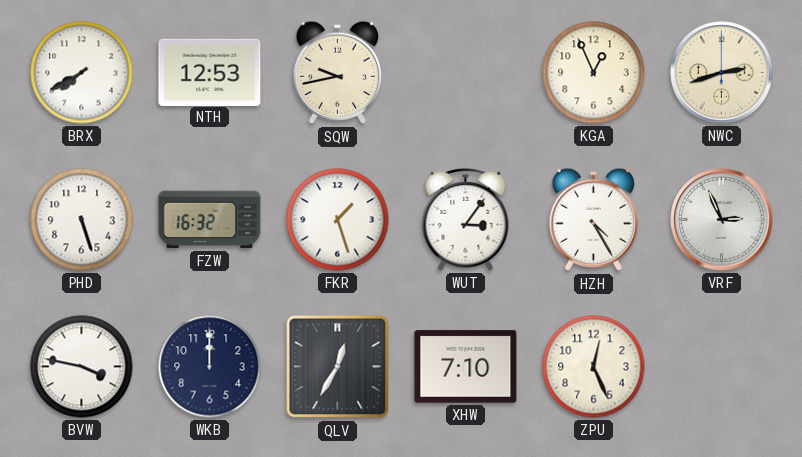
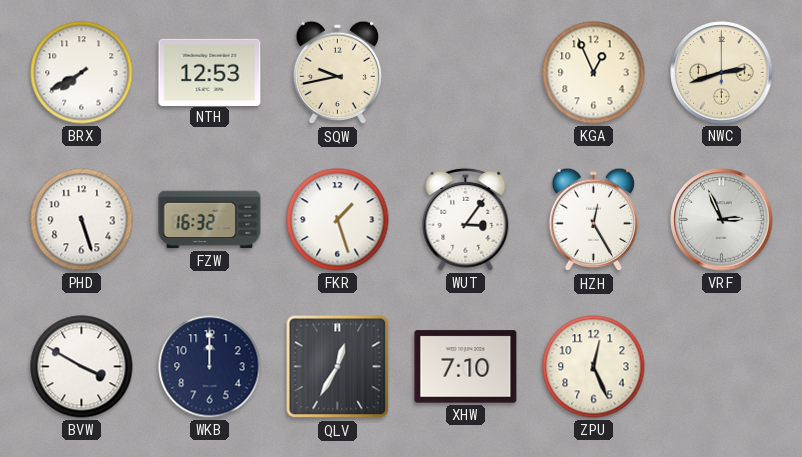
HZH: 4:25 -> 12:25 (594, 220)
BVW: 3:47 -> 3:50 (82, 367)
